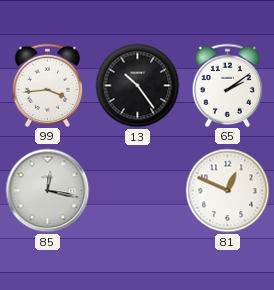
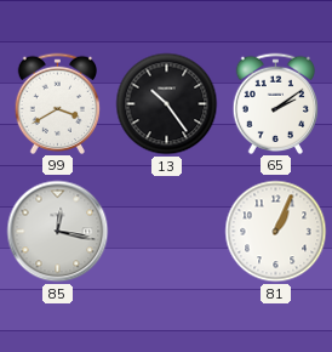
99: 3:44 -> 3:40 (58, 103)
81: 12:49 -> 1:04 (276, 232)
